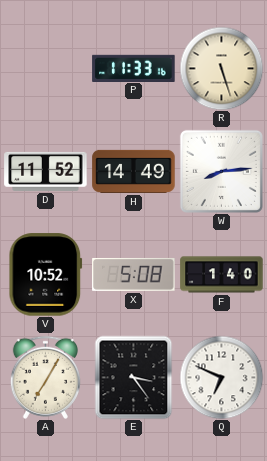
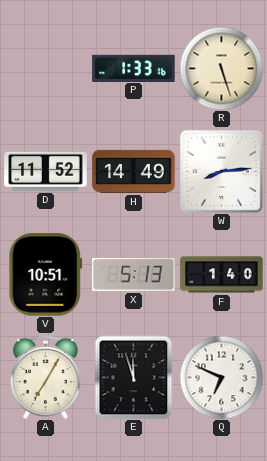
P: 11:33 -> 1:33 (134, 68)
V: 10:52 -> 10:51 (46, 275)
X: 5:08 -> 5:13 (134, 274)
E: 3:24 -> 11:57 (134, 377)
